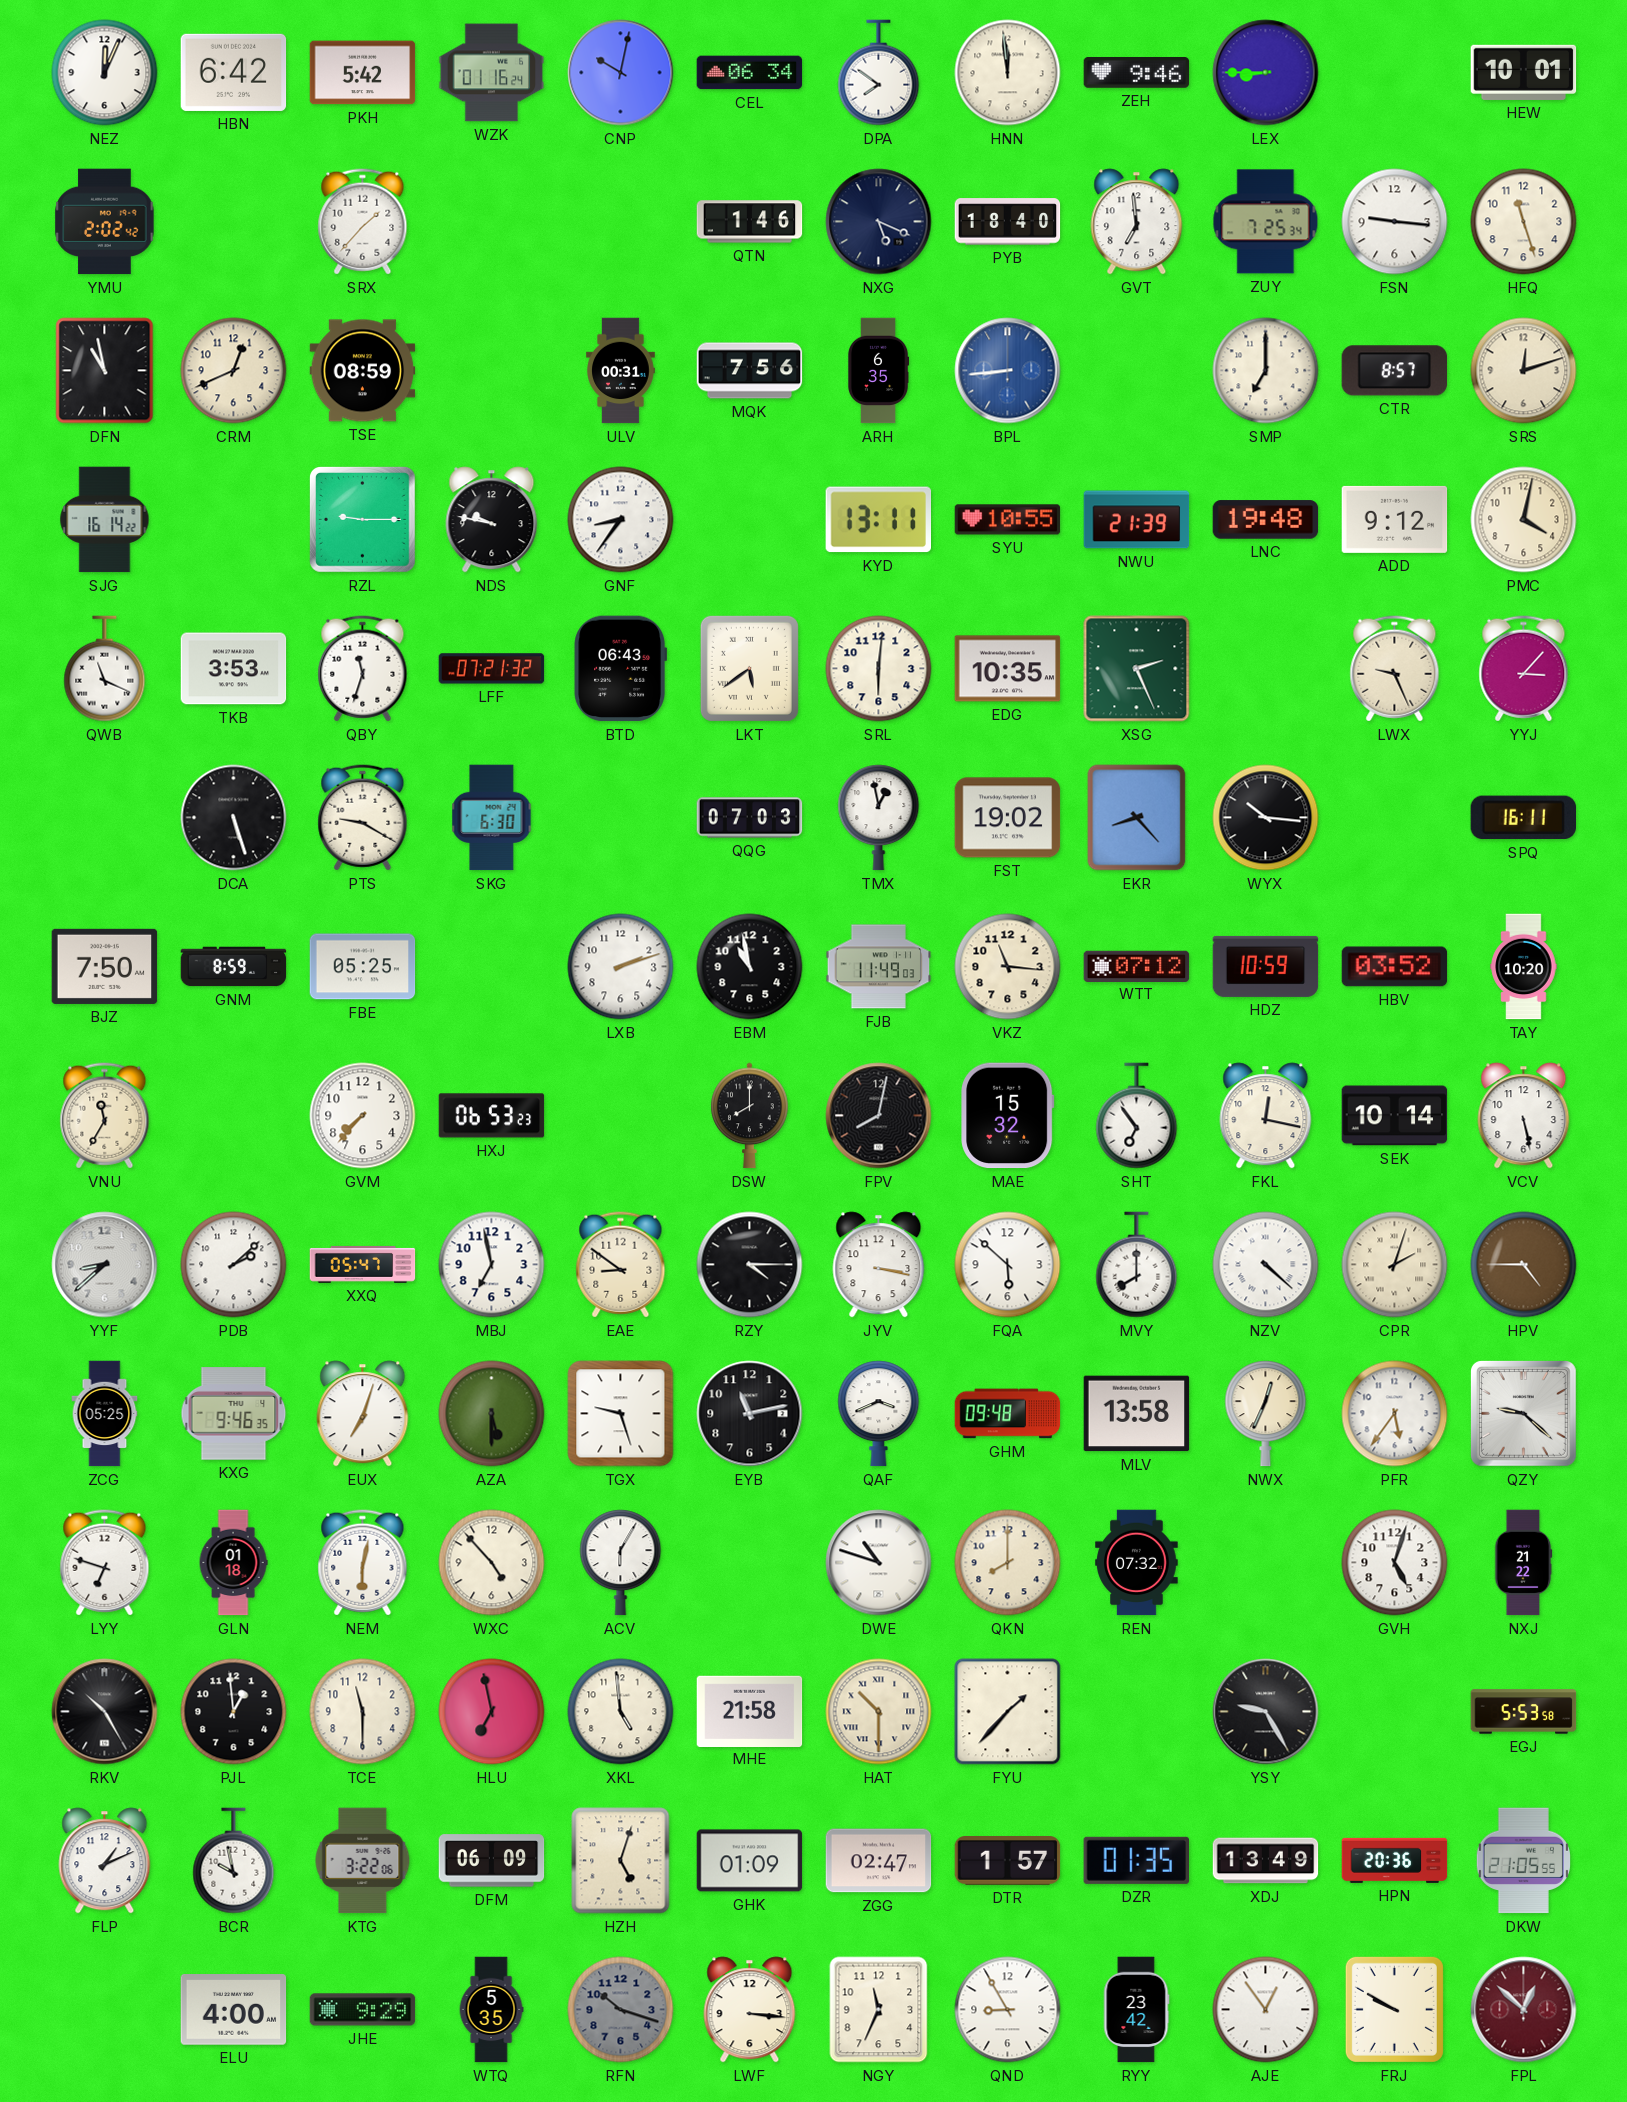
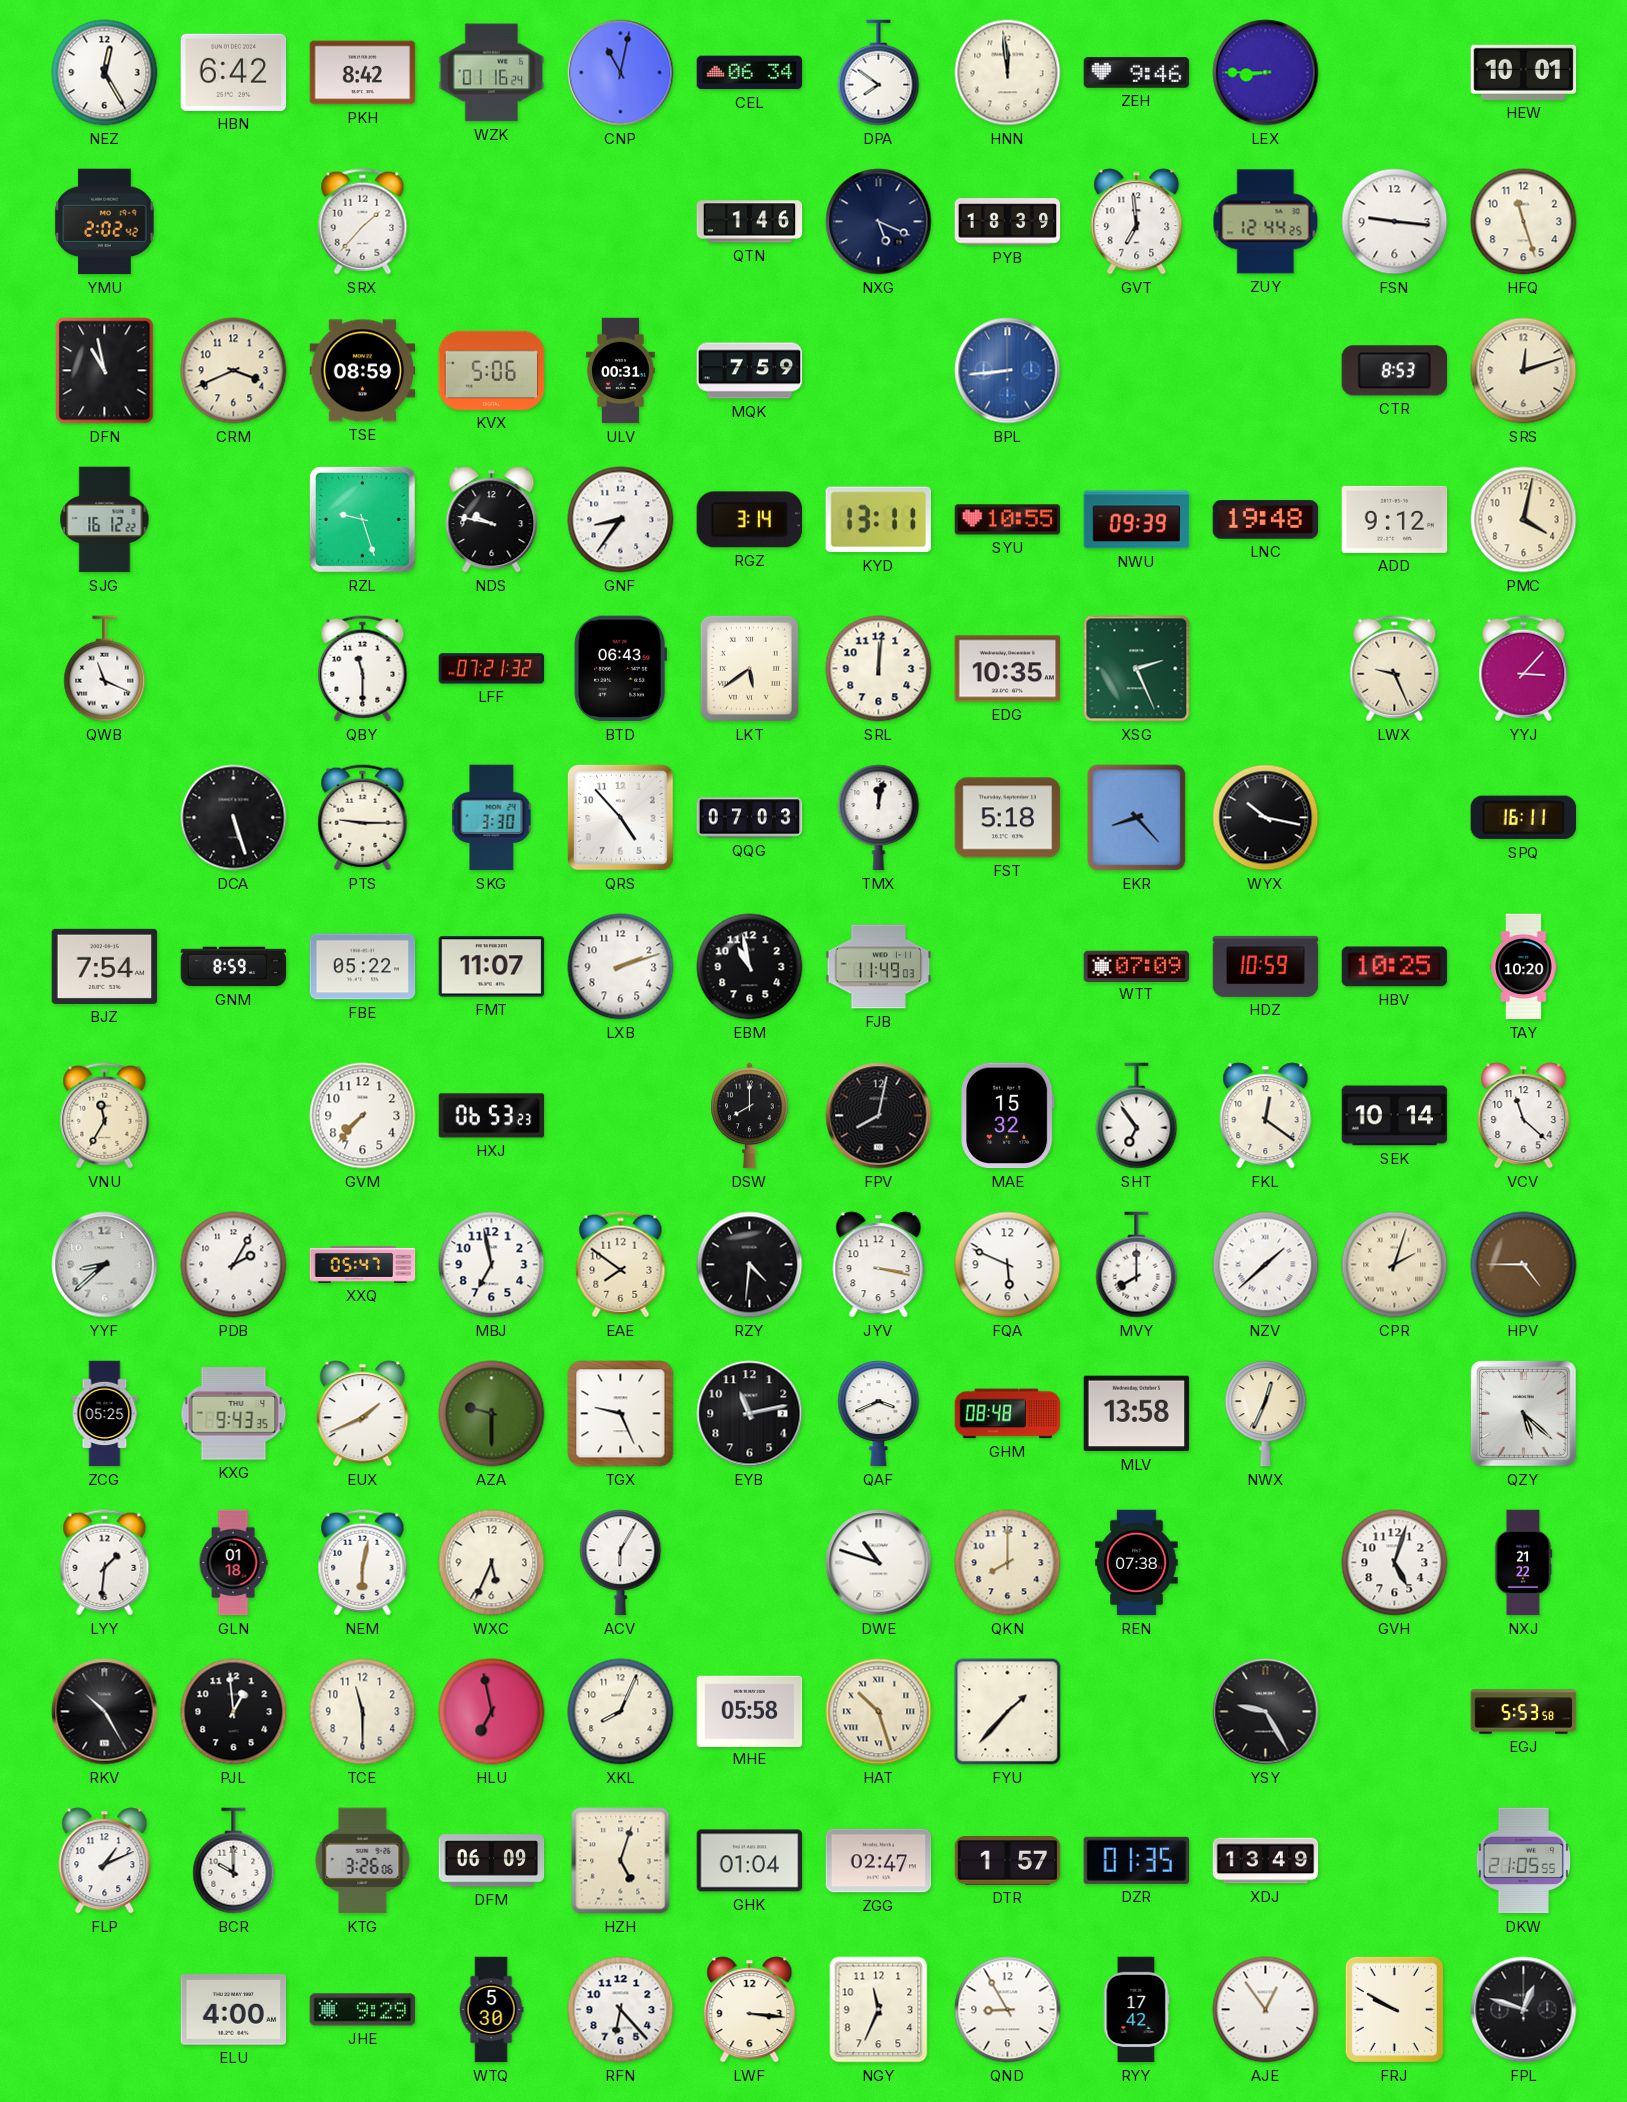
NEZ: 12:04 -> 12:25 (105, 73)
PKH: 5:42 -> 8:42 (363, 73)
CNP: 10:02 -> 11:02 (621, 73)
PYB: 18:40 -> 18:39 (1008, 222)
ZUY: 7:25 -> 12:44 (1266, 222)
CRM: 12:41 -> 3:41 (234, 371)
KVX: none -> 5:06 (492, 370)
MQK: 7:56 -> 7:59 (750, 371)
ARH: 6:35 -> none (878, 371)
SMP: 7:00 -> none (1266, 371)
CTR: 8:57 -> 8:53 (1395, 371)
SJG: 16:14 -> 16:12 (105, 520)
RZL: 9:15 -> 9:27 (362, 519)
RGZ: none -> 3:14 (749, 520)
NWU: 21:39 -> 09:39 (1137, 520)
TKB: 3:53 -> none (234, 669)
QBY: 11:33 -> 11:30 (363, 669)
SRL: 6:01 -> 12:01 (879, 669)
PTS: 9:20 -> 9:15 (363, 818)
SKG: 6:30 -> 3:30 (492, 818)
QRS: none -> 4:53 (620, 817)
TMX: 12:58 -> 12:02 (879, 818)
FST: 19:02 -> 5:18 (1008, 818)
WYX: 10:16 -> 10:17 (1266, 818)
BJZ: 7:50 -> 7:54 (105, 966)
FBE: 05:25 -> 05:22 (363, 967)
FMT: none -> 11:07 (492, 967)
VKZ: 11:16 -> none (1008, 967)
WTT: 07:12 -> 07:09 (1137, 966)
HBV: 03:52 -> 10:25 (1395, 967)
FKL: 12:17 -> 12:21 (1266, 1116)
VCV: 5:28 -> 11:22 (1524, 1116)
PDB: 2:08 -> 2:05 (234, 1265)
EAE: 8:51 -> 7:51 (621, 1265)
RZY: 4:15 -> 4:31 (750, 1265)
FQA: 5:52 -> 5:49 (1008, 1265)
NZV: 4:22 -> 1:38 (1266, 1265)
KXG: 9:46 -> 9:43 (234, 1414)
EUX: 7:03 -> 1:41 (363, 1414)
AZA: 5:30 -> 9:30 (492, 1414)
TGX: 9:27 -> 9:26 (621, 1414)
GHM: 09:48 -> 08:48 (1008, 1414)
PFR: 5:36 -> none (1395, 1414)
QZY: 9:22 -> 5:22 (1523, 1413)
LYY: 6:48 -> 1:31 (105, 1563)
WXC: 4:53 -> 5:34 (492, 1563)
REN: 07:32 -> 07:38 (1137, 1563)
XKL: 4:59 -> 8:04 (621, 1712)
MHE: 21:58 -> 05:58 (750, 1711)
HAT: 10:30 -> 10:27 (879, 1712)
BCR: 9:58 -> 10:00 (234, 1861)
KTG: 3:22 -> 3:26 (363, 1861)
GHK: 01:09 -> 01:04 (750, 1861)
HPN: 20:36 -> none (1395, 1860)
WTQ: 5:35 -> 5:30 (491, 2010)
RFN: 10:18 -> 6:23 (621, 2010)
RFN dial: grey -> white (621, 2010)
RYY: 23:42 -> 17:42 (1136, 2010)
FPL: 12:52 -> 12:48 (1524, 2010)
FPL dial: burgundy -> black (1524, 2010)
